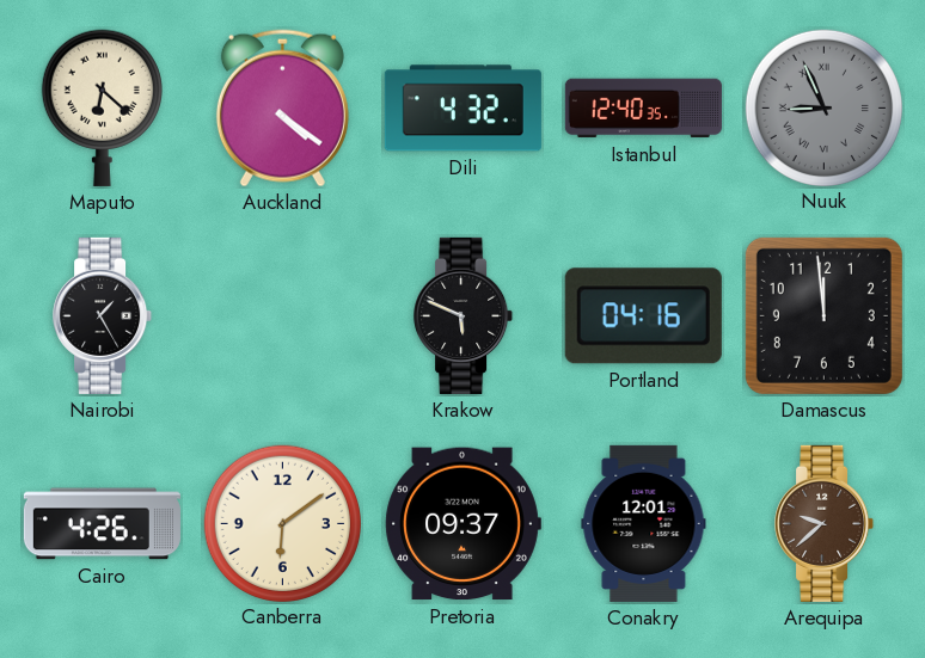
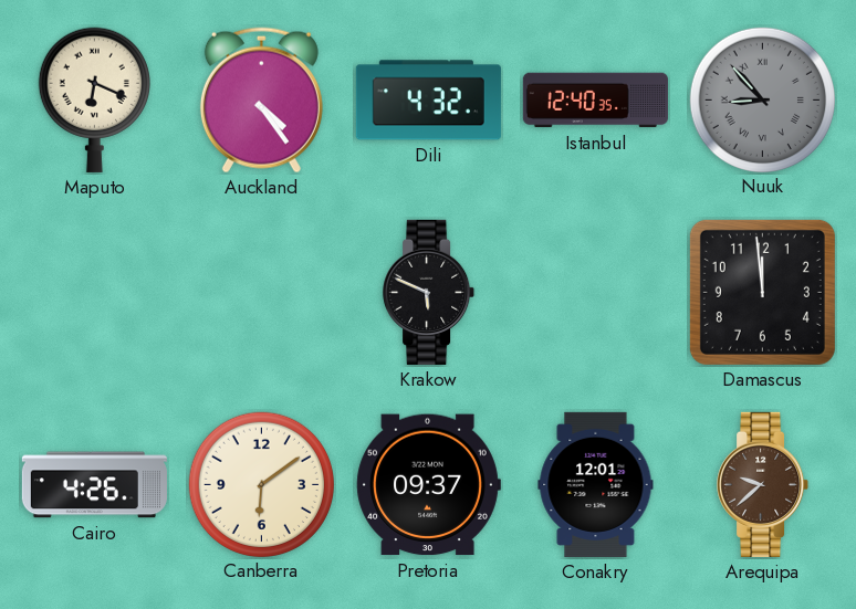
Maputo: 6:22 -> 6:19 (94, 99)
Auckland: 4:21 -> 4:24 (261, 101)
Nuuk: 8:56 -> 8:53 (762, 99)
Nairobi: 1:25 -> none (103, 315)
Portland: 04:16 -> none (643, 316)
